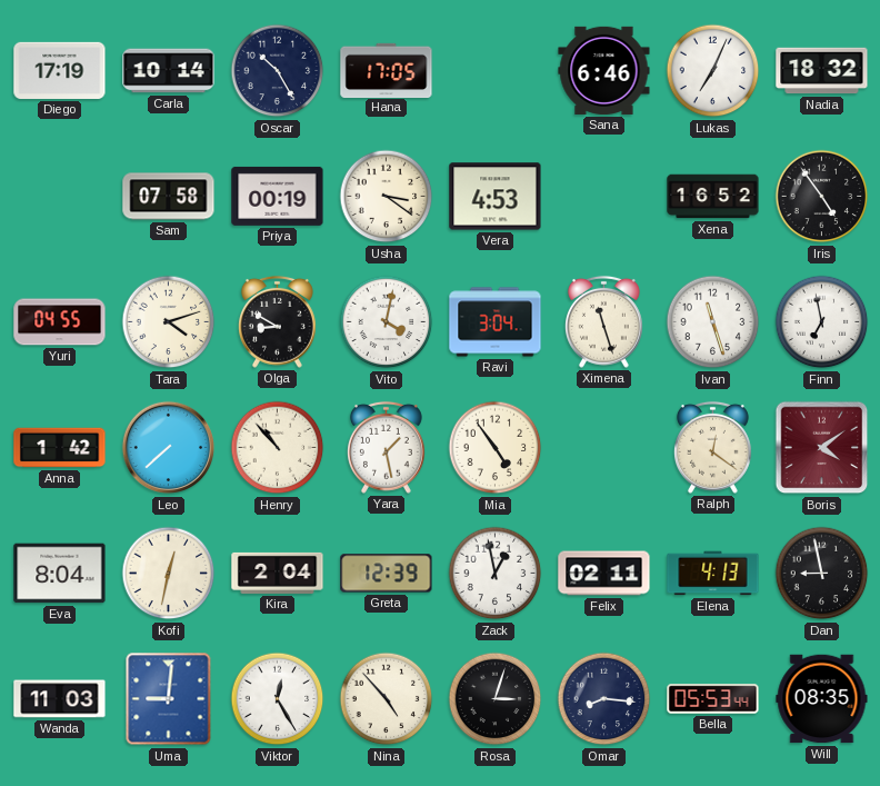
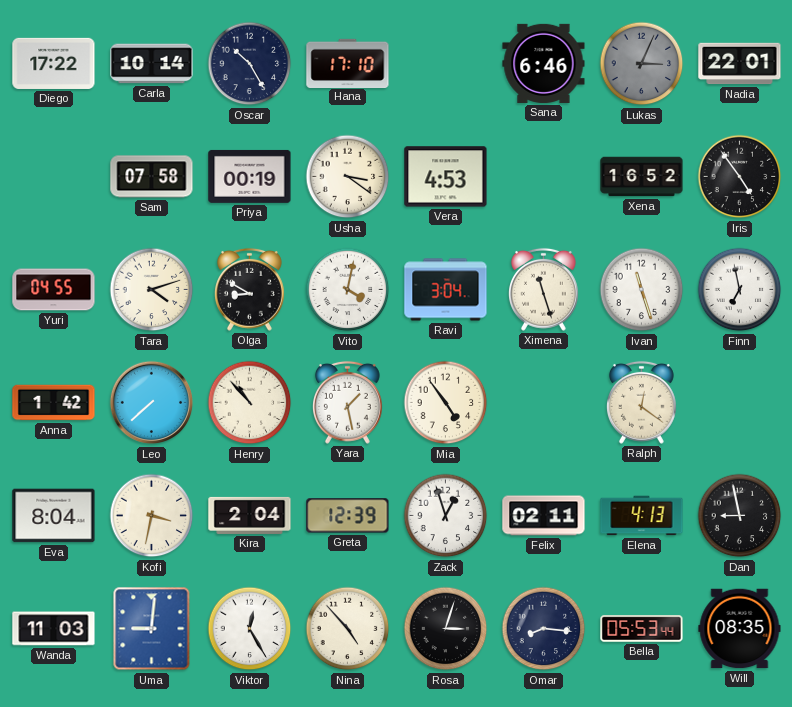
Diego: 17:19 -> 17:22 (54, 63)
Hana: 17:05 -> 17:10 (348, 63)
Lukas: 7:04 -> 3:04 (642, 64)
Lukas dial: white -> grey (642, 64)
Nadia: 18:32 -> 22:01 (740, 64)
Boris: 4:09 -> none (822, 448)
Kofi: 12:32 -> 3:32 (152, 516)
Zack: 12:58 -> 12:57 (446, 516)
